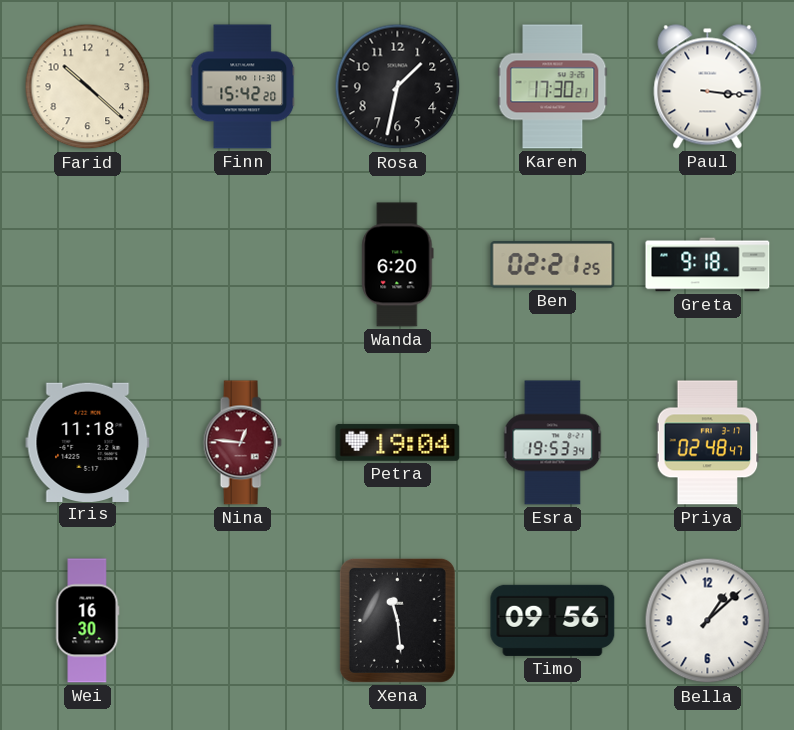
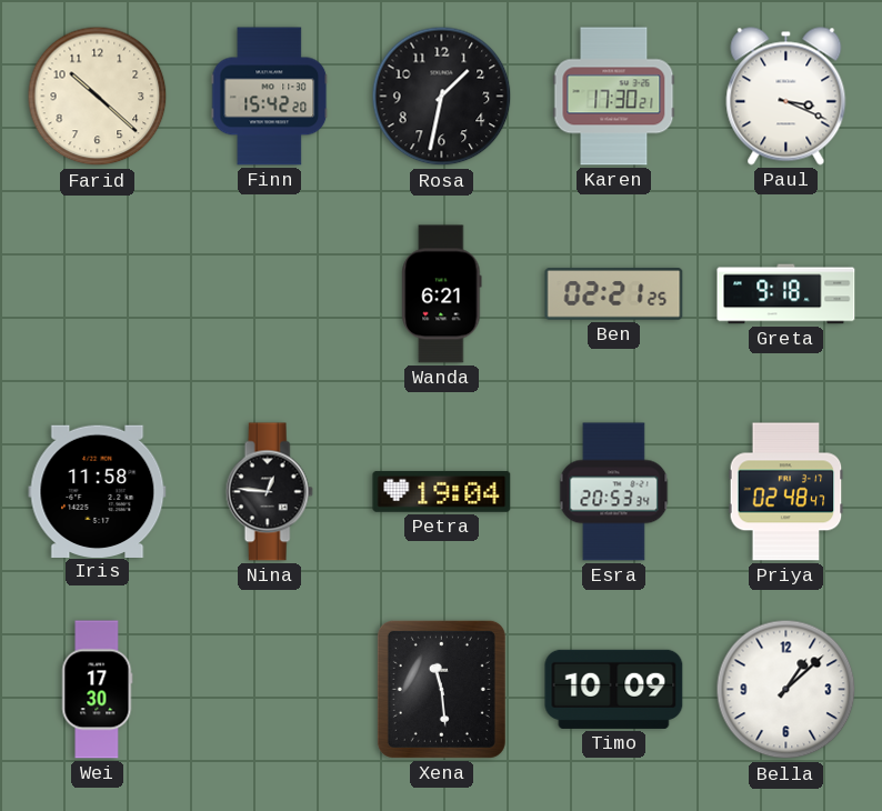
Paul: 3:16 -> 3:19 (786, 97)
Wanda: 6:20 -> 6:21 (442, 294)
Iris: 11:18 -> 11:58 (98, 491)
Nina dial: burgundy -> black (269, 492)
Esra: 19:53 -> 20:53 (614, 492)
Wei: 16:30 -> 17:30 (98, 690)
Timo: 09:56 -> 10:09 (614, 689)
